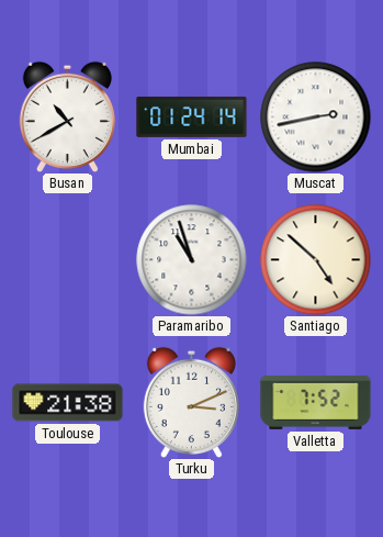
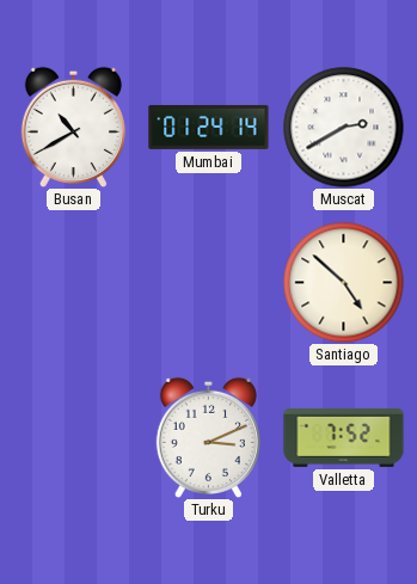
Muscat: 2:43 -> 2:40 (344, 128)
Paramaribo: 10:57 -> none (192, 260)
Toulouse: 21:38 -> none (68, 403)
